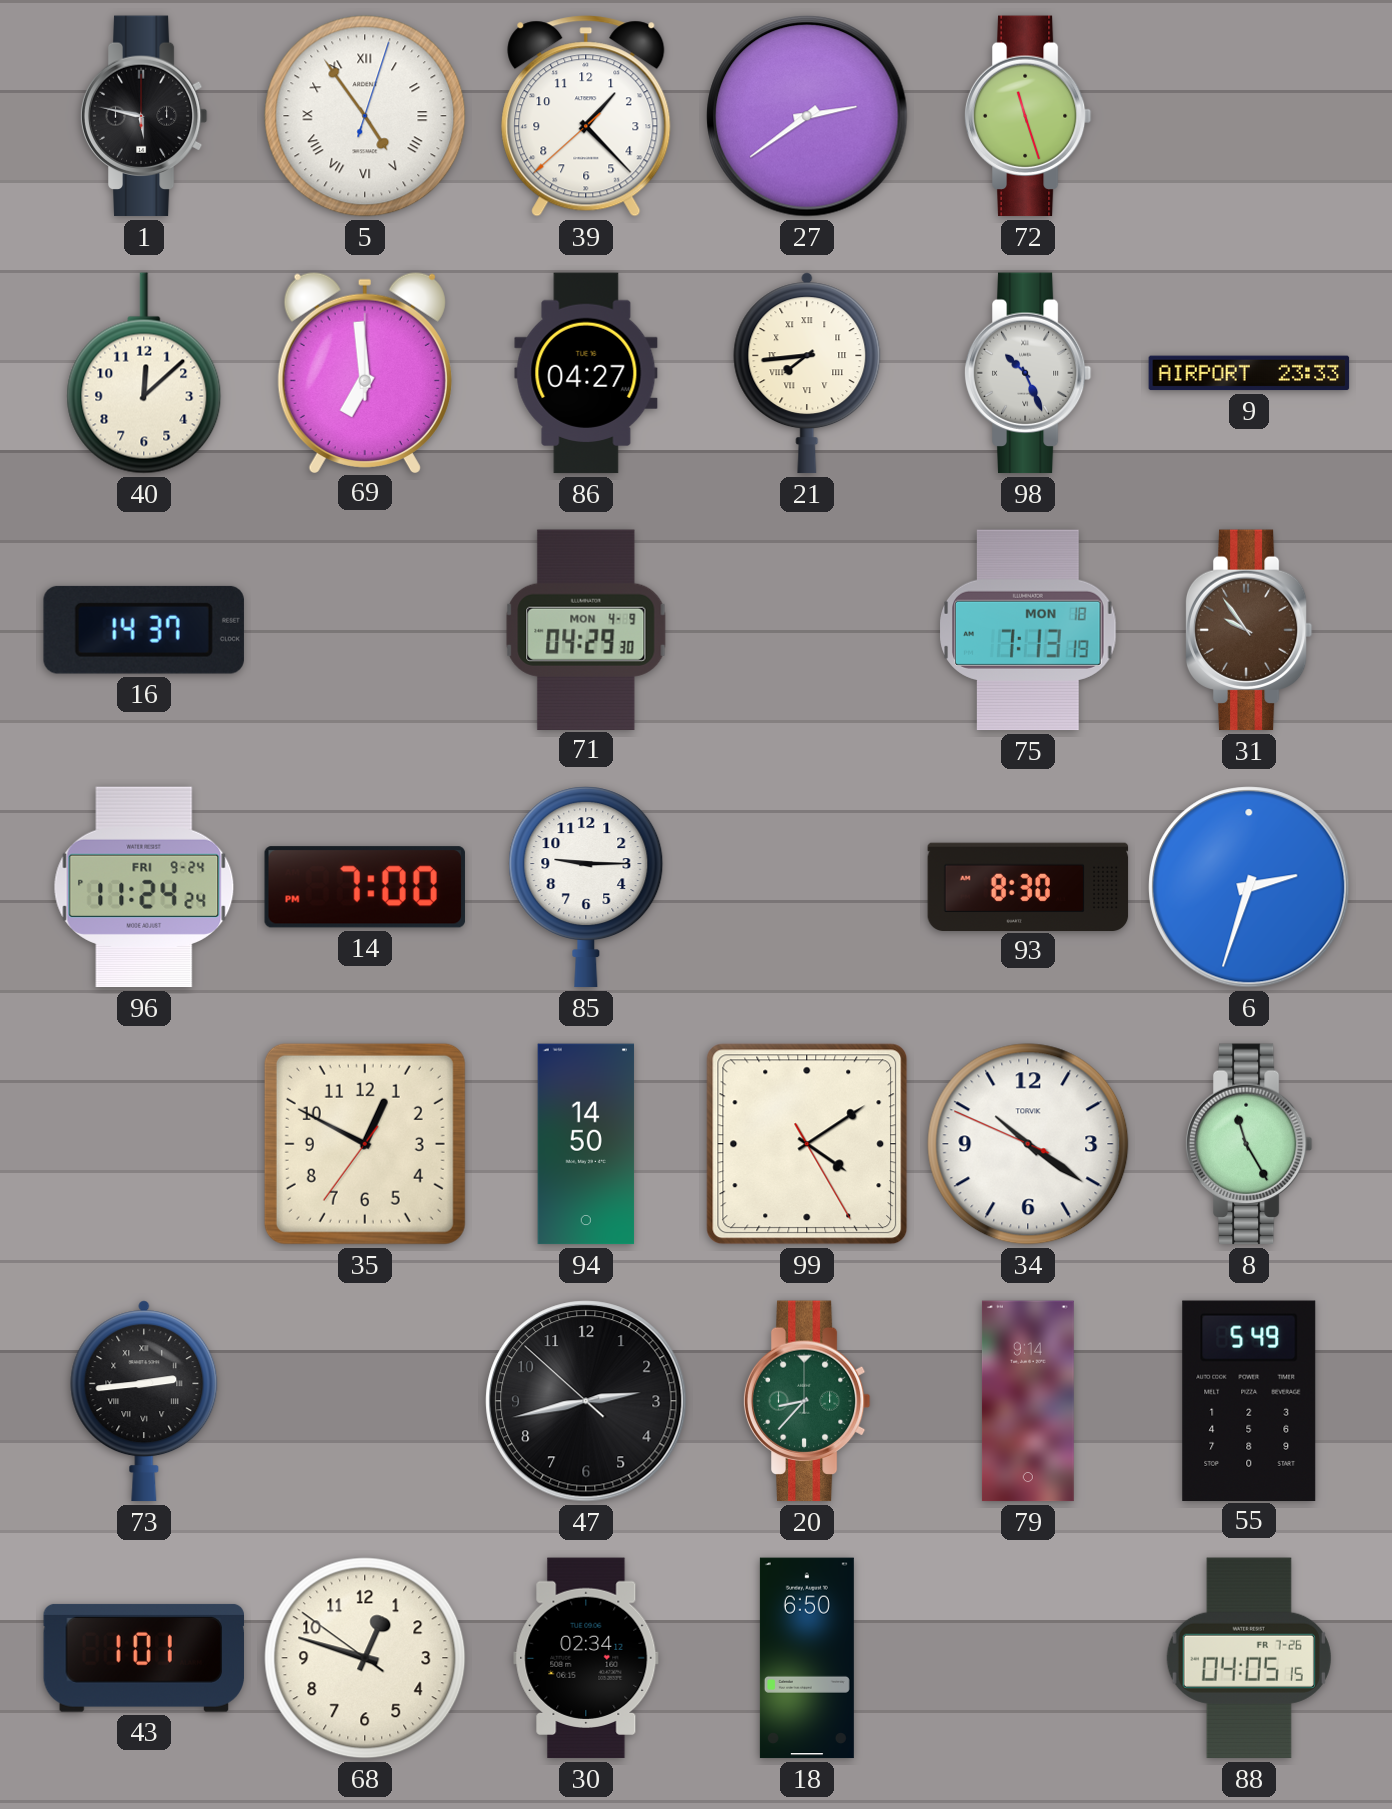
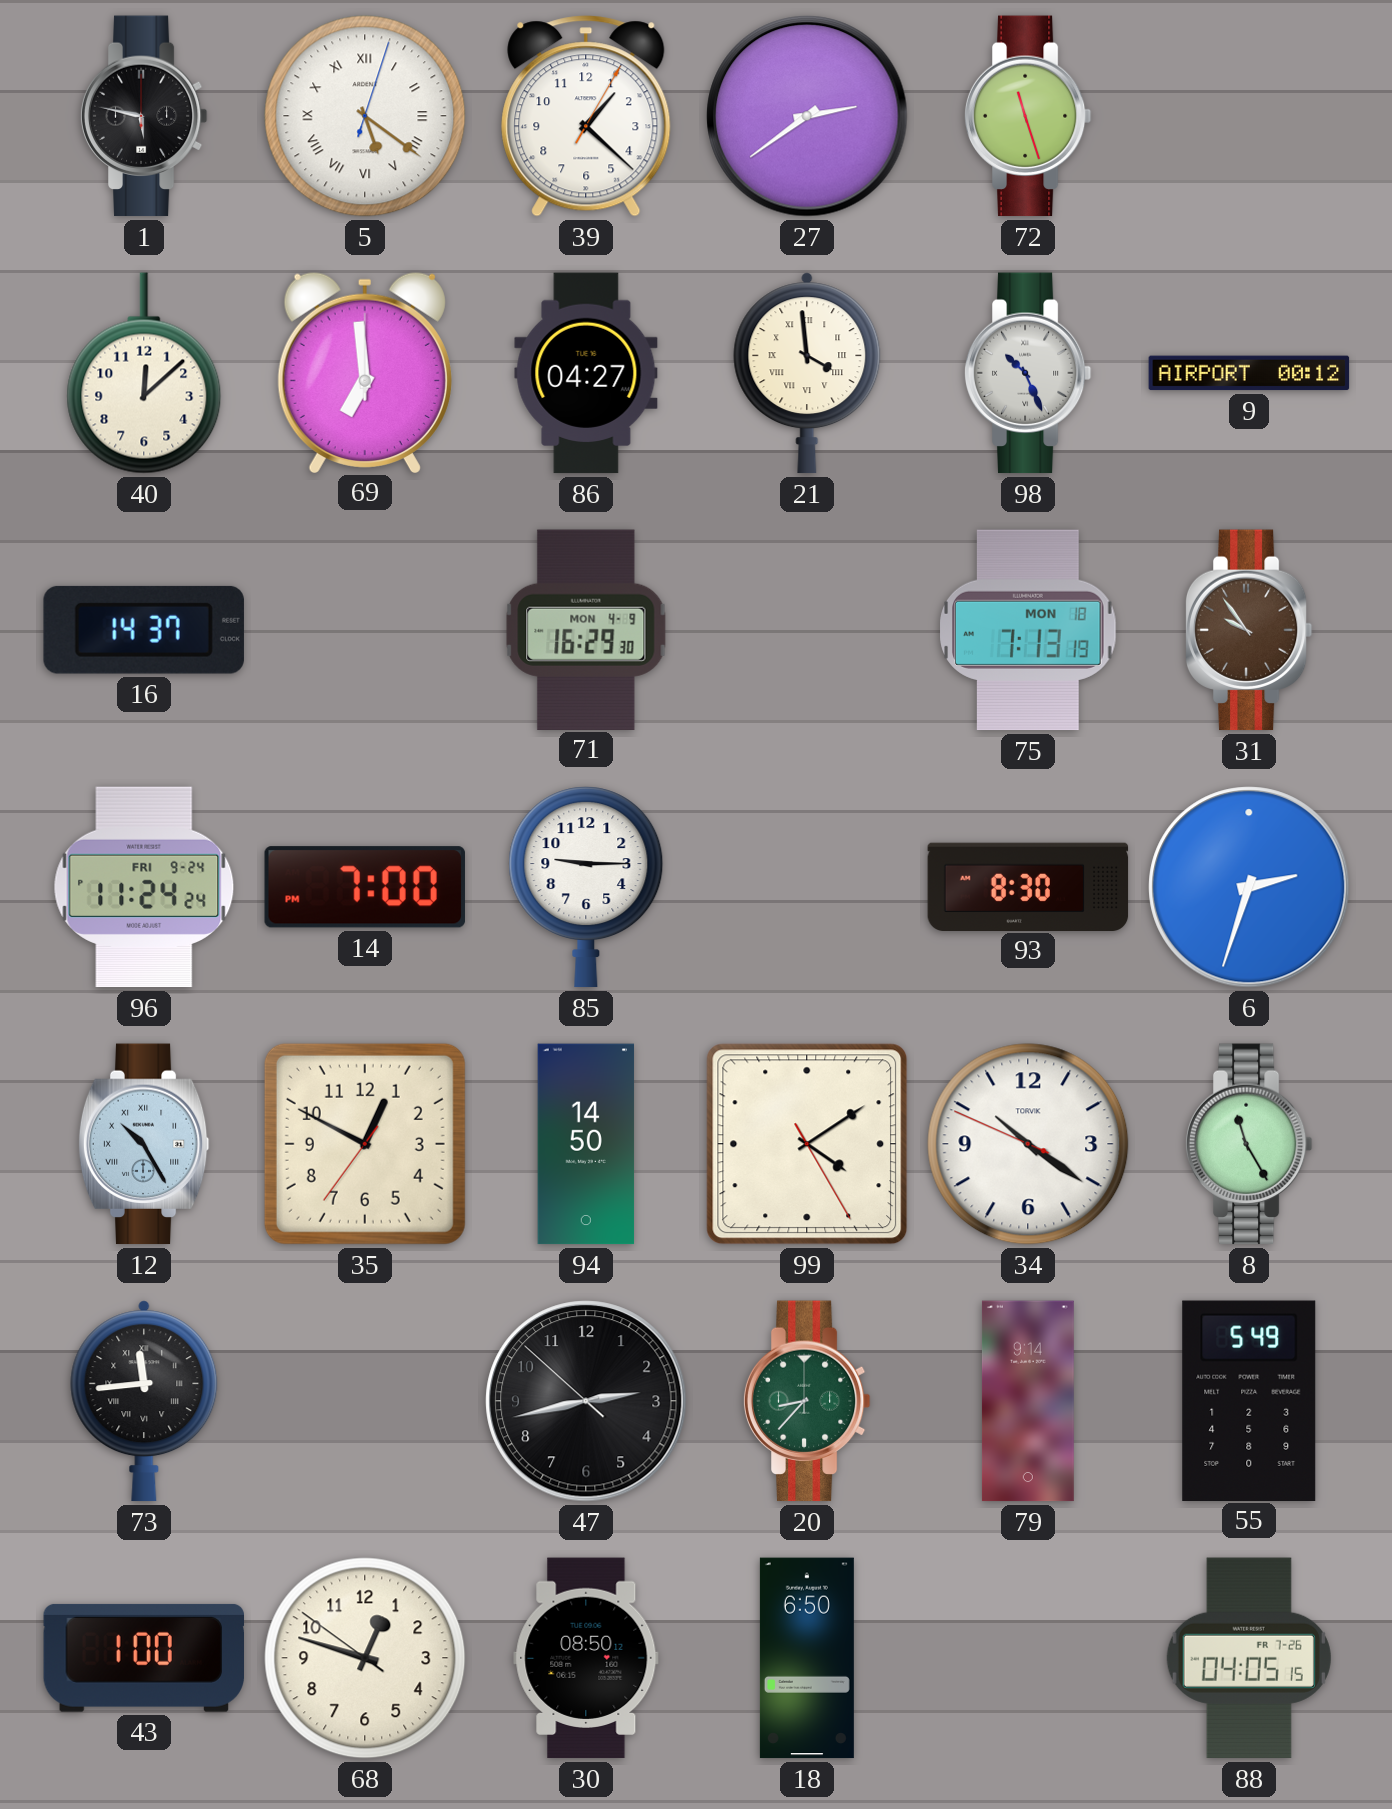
5: 4:54 -> 5:21 (365, 116)
39: 1:22:38 -> 1:22:05 (586, 116)
21: 7:44 -> 3:59 (807, 373)
9: 23:33 -> 00:12 (1249, 373)
71: 04:29 -> 16:29 (586, 629)
12: none -> 10:25 (144, 1144)
73: 2:44 -> 11:44 (144, 1401)
43: 1:01 -> 1:00 (143, 1658)
30: 02:34 -> 08:50 (586, 1658)
